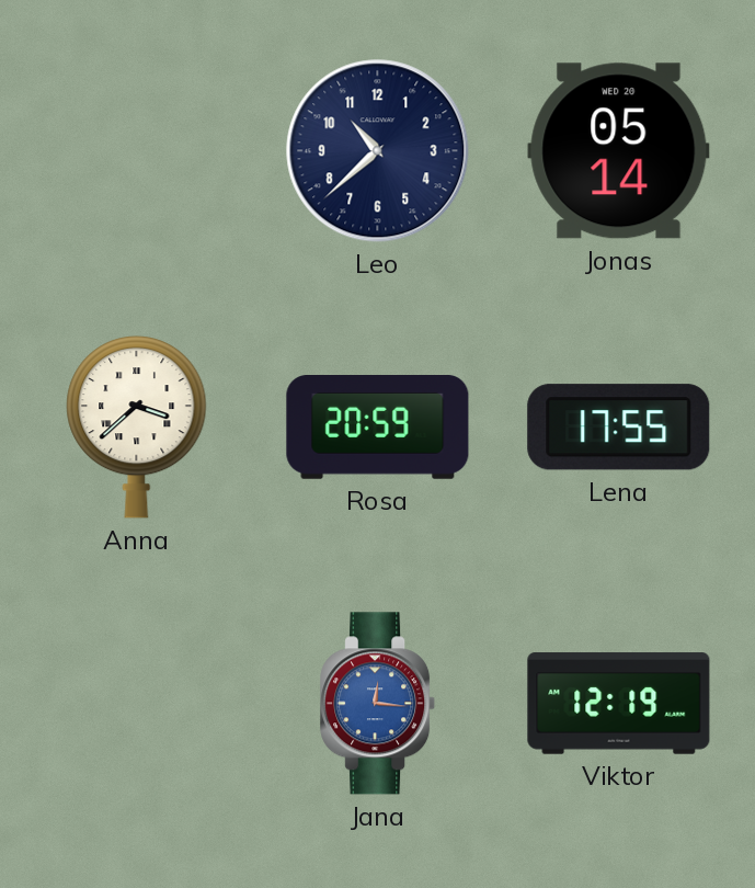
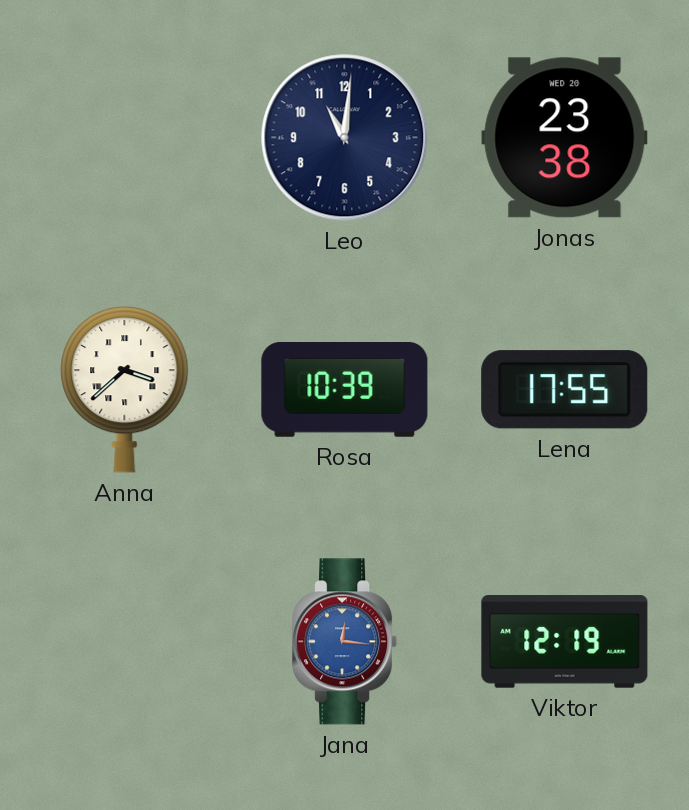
Leo: 10:38 -> 11:01 (345, 138)
Jonas: 05:14 -> 23:38 (565, 138)
Rosa: 20:59 -> 10:39 (345, 390)
